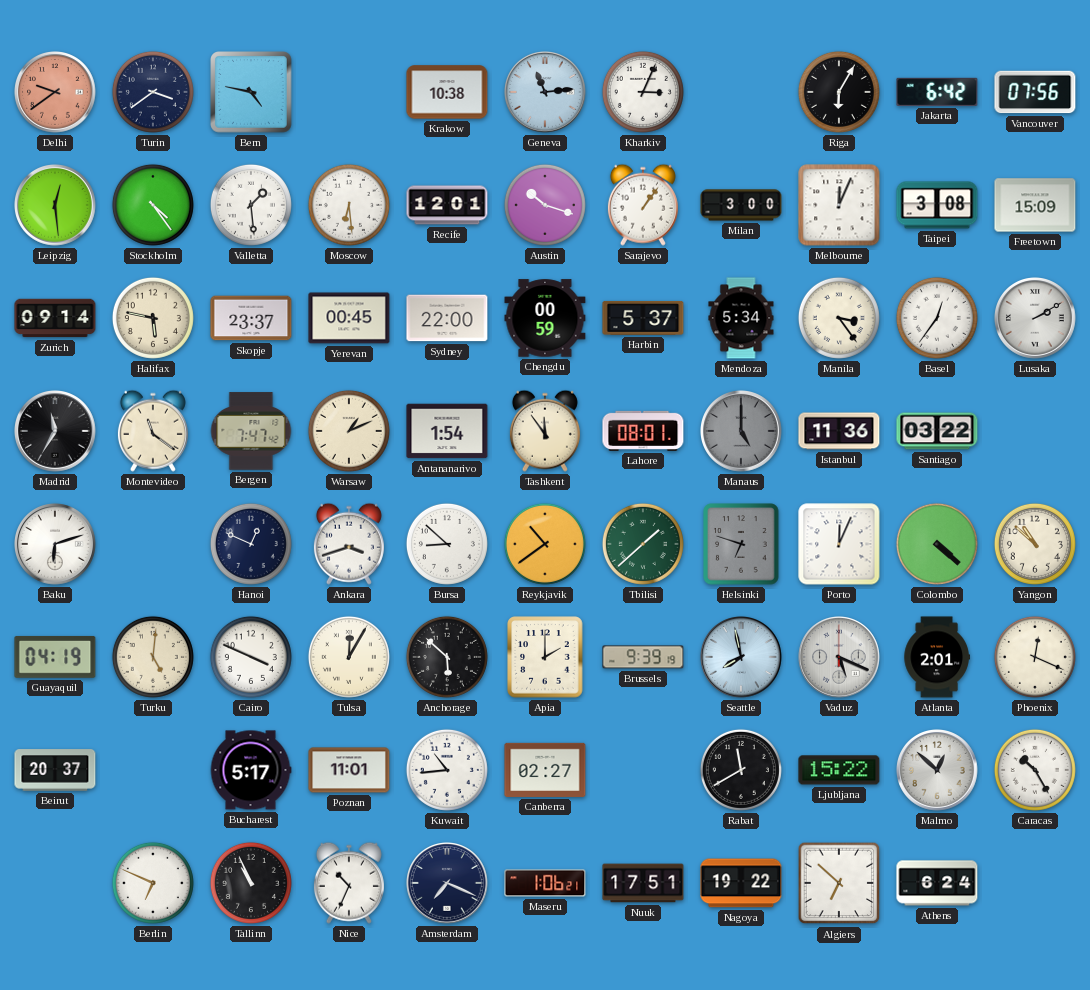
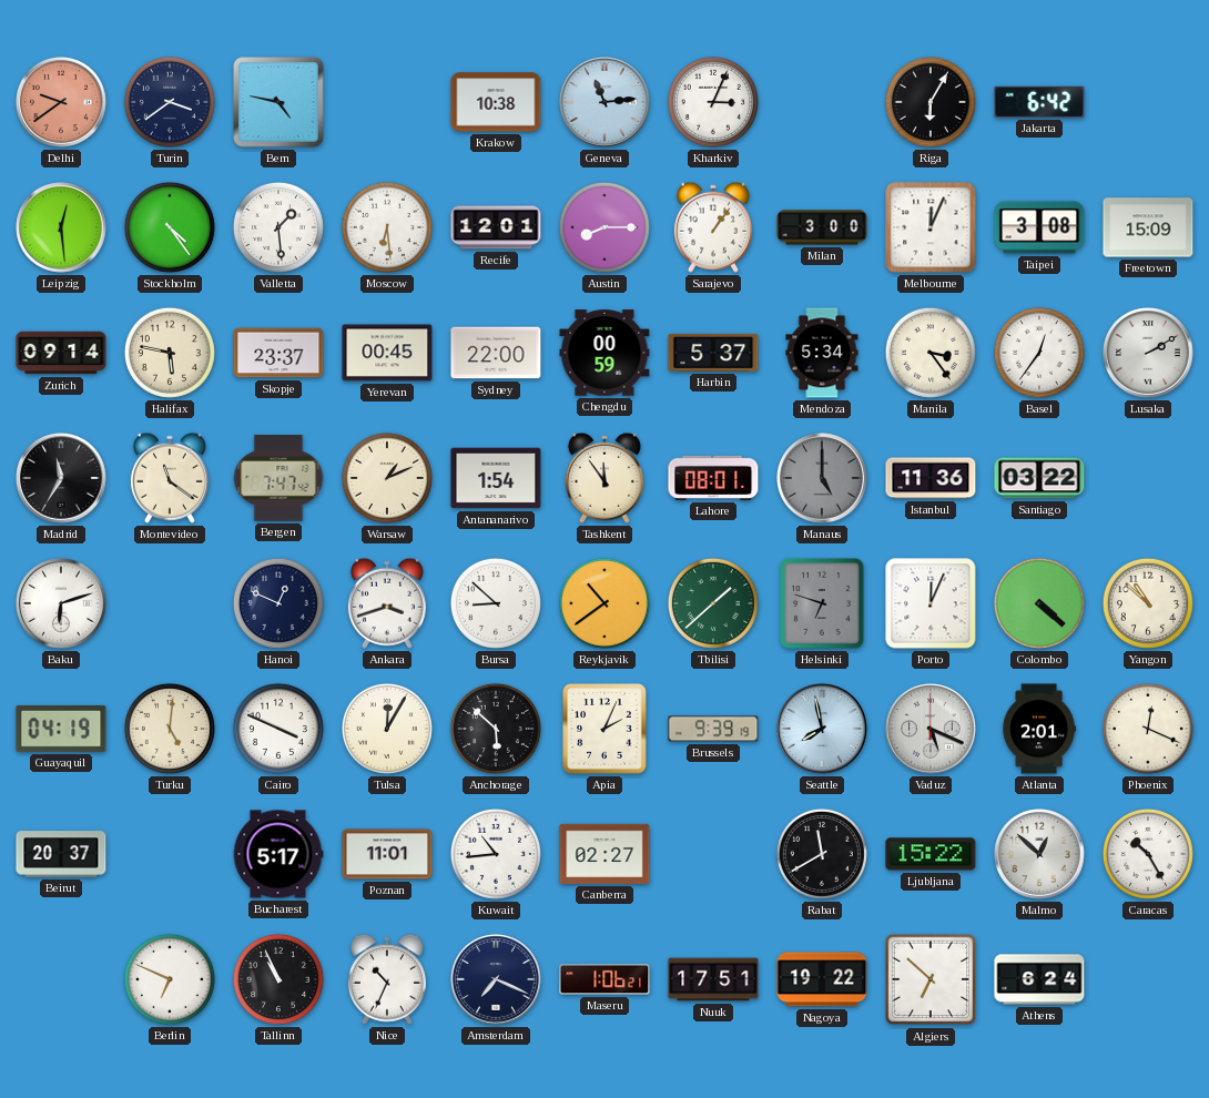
Vancouver: 07:56 -> none (1035, 92)
Austin: 10:18 -> 8:15 (604, 227)
Apia: 2:00 -> 2:04 (604, 729)
